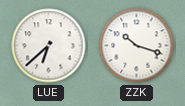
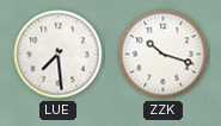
LUE: 6:38 -> 7:29 (59, 55)
